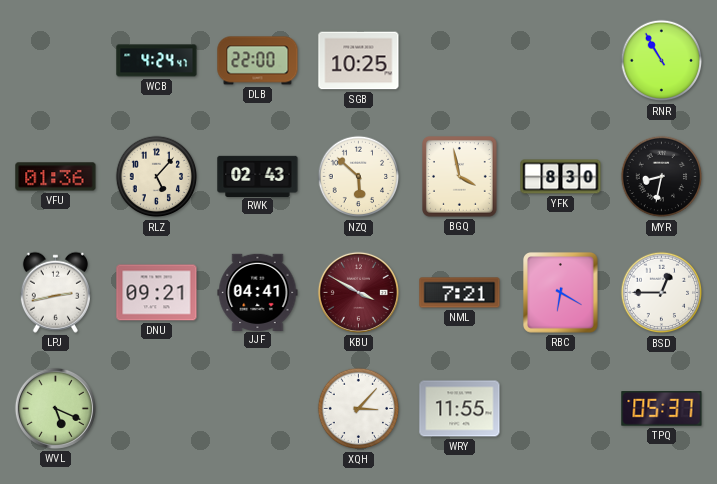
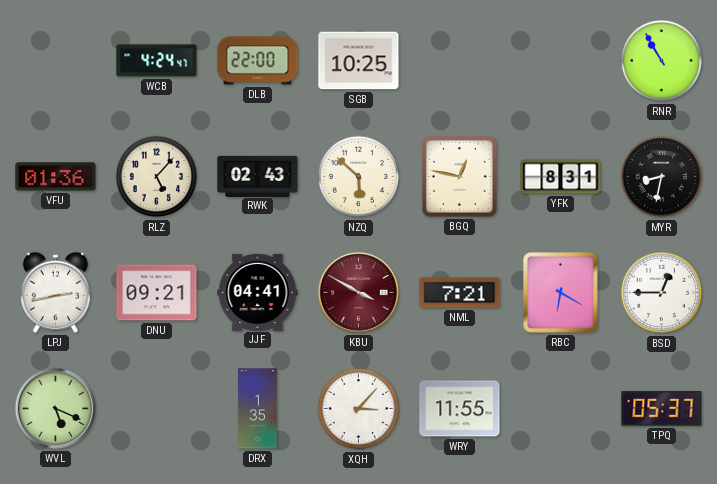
BGQ: 3:58 -> 12:47 (460, 177)
YFK: 8:30 -> 8:31 (561, 177)
DRX: none -> 1:35 (258, 409)
